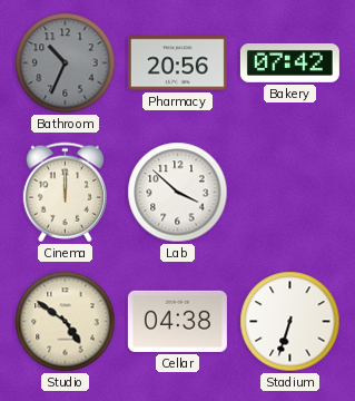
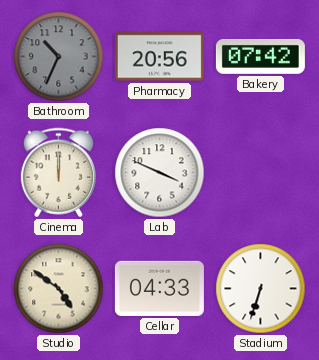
Lab: 3:52 -> 3:49 (160, 173)
Cellar: 04:38 -> 04:33 (159, 288)
